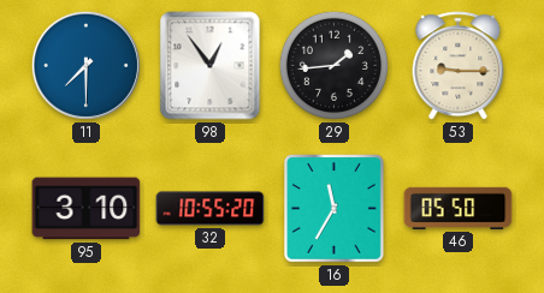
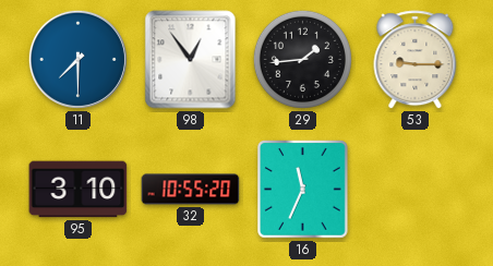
16: 11:35 -> 11:34 (303, 190)
46: 05:50 -> none (459, 208)
